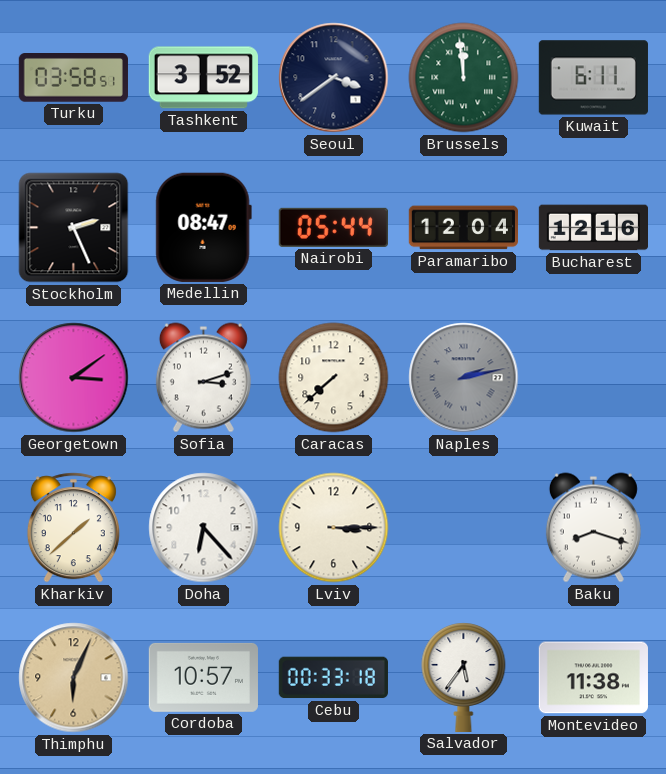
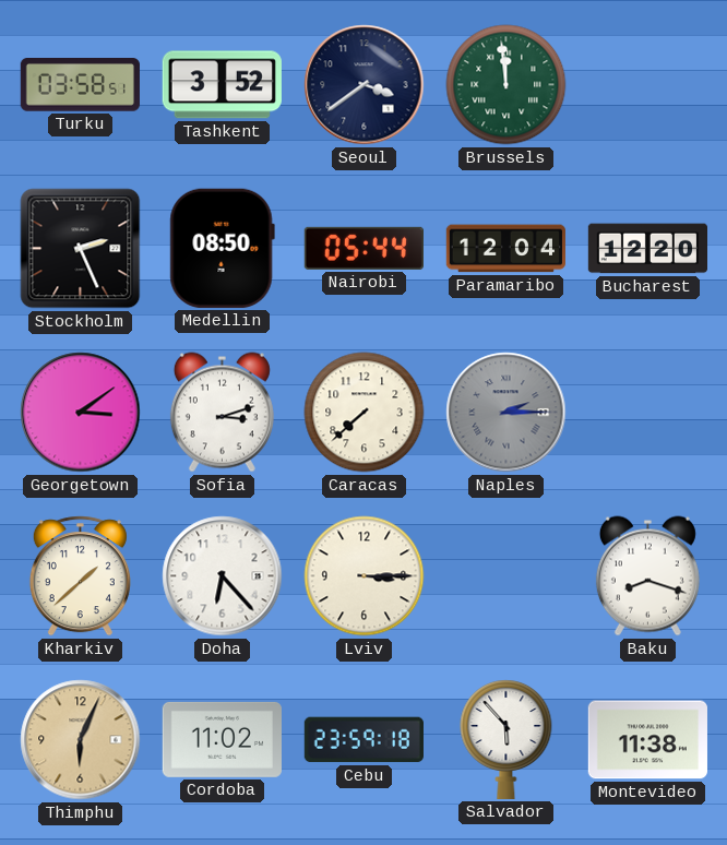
Kuwait: 6:11 -> none (593, 78)
Medellin: 08:47 -> 08:50 (222, 248)
Bucharest: 12:16 -> 12:20 (647, 249)
Naples: 2:13 -> 2:15 (506, 413)
Cordoba: 10:57 -> 11:02 (222, 739)
Cebu: 00:33 -> 23:59 (364, 740)
Salvador: 5:36 -> 5:53 (506, 740)
